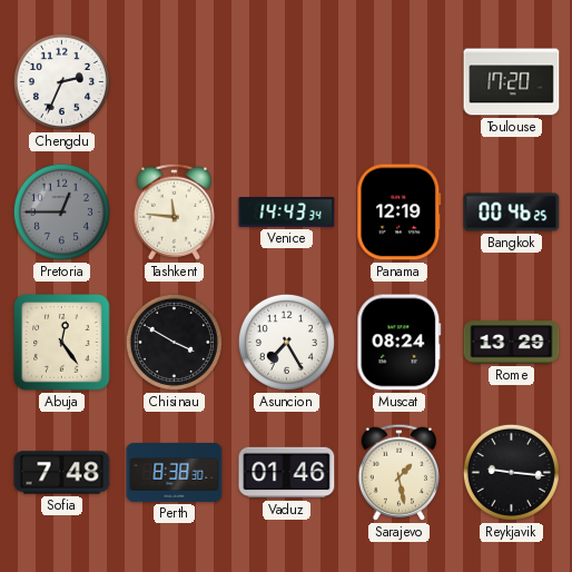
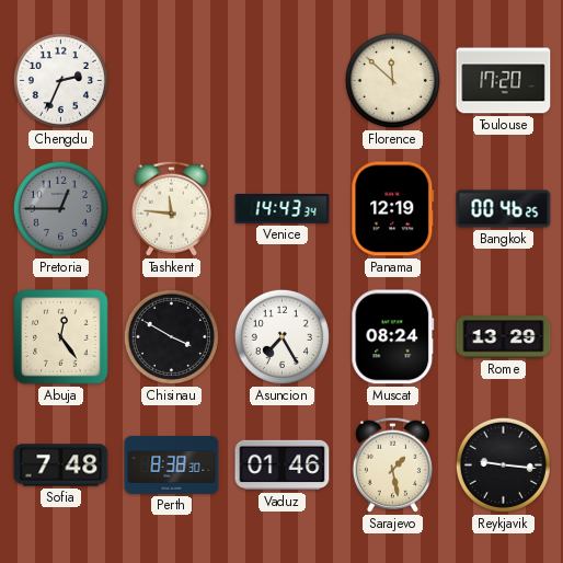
Florence: none -> 11:52 (392, 80)
